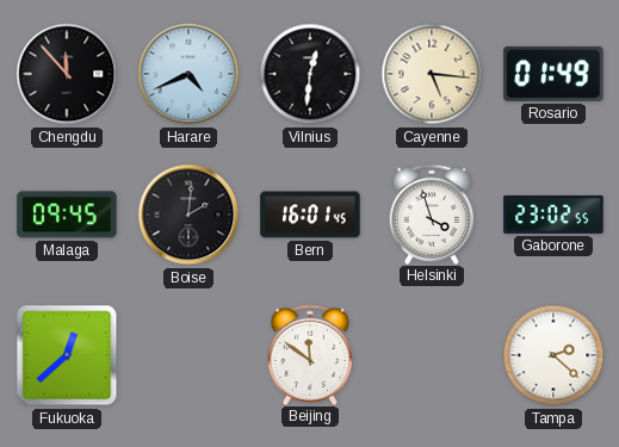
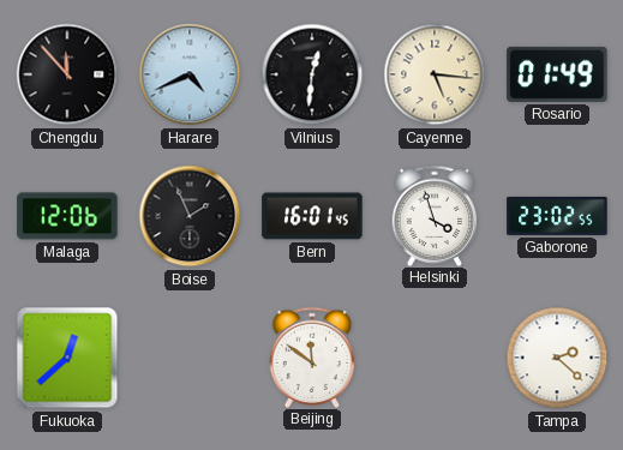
Malaga: 09:45 -> 12:06 (67, 216)
Boise: 2:01 -> 1:56 (190, 216)
